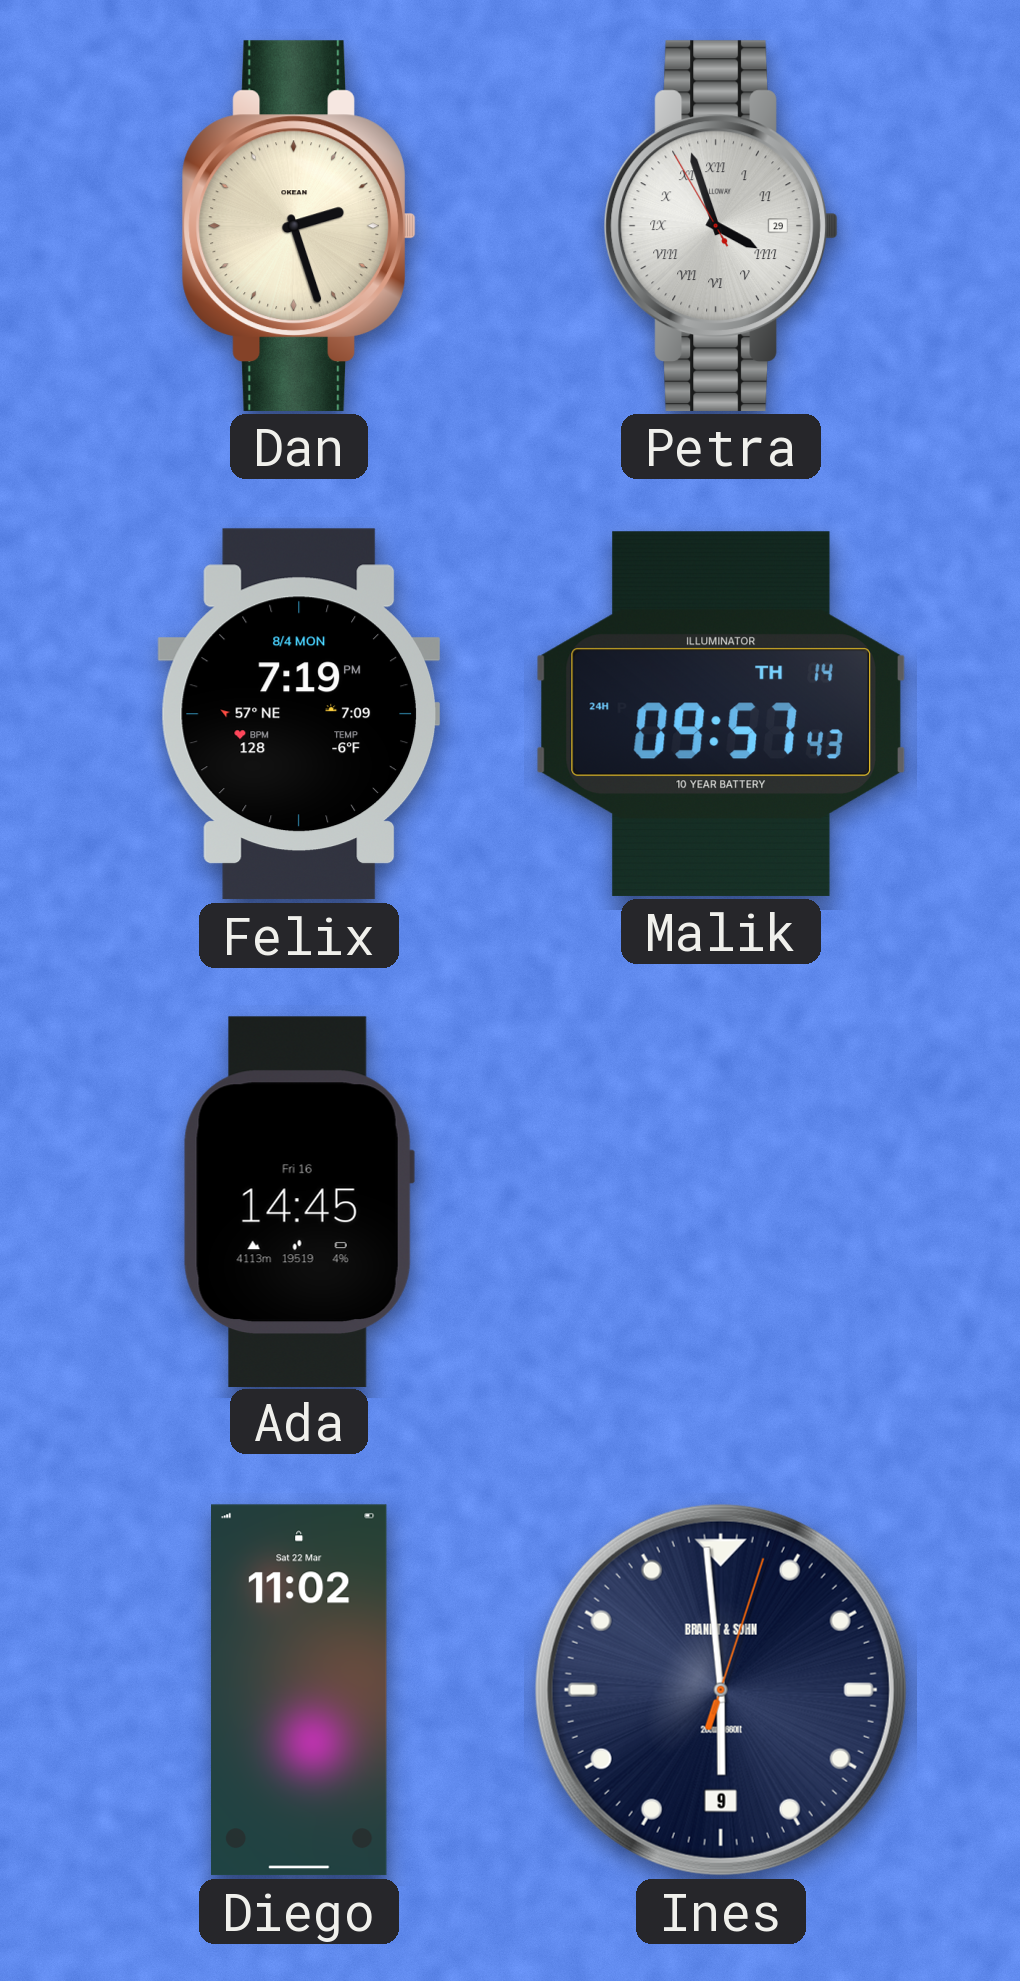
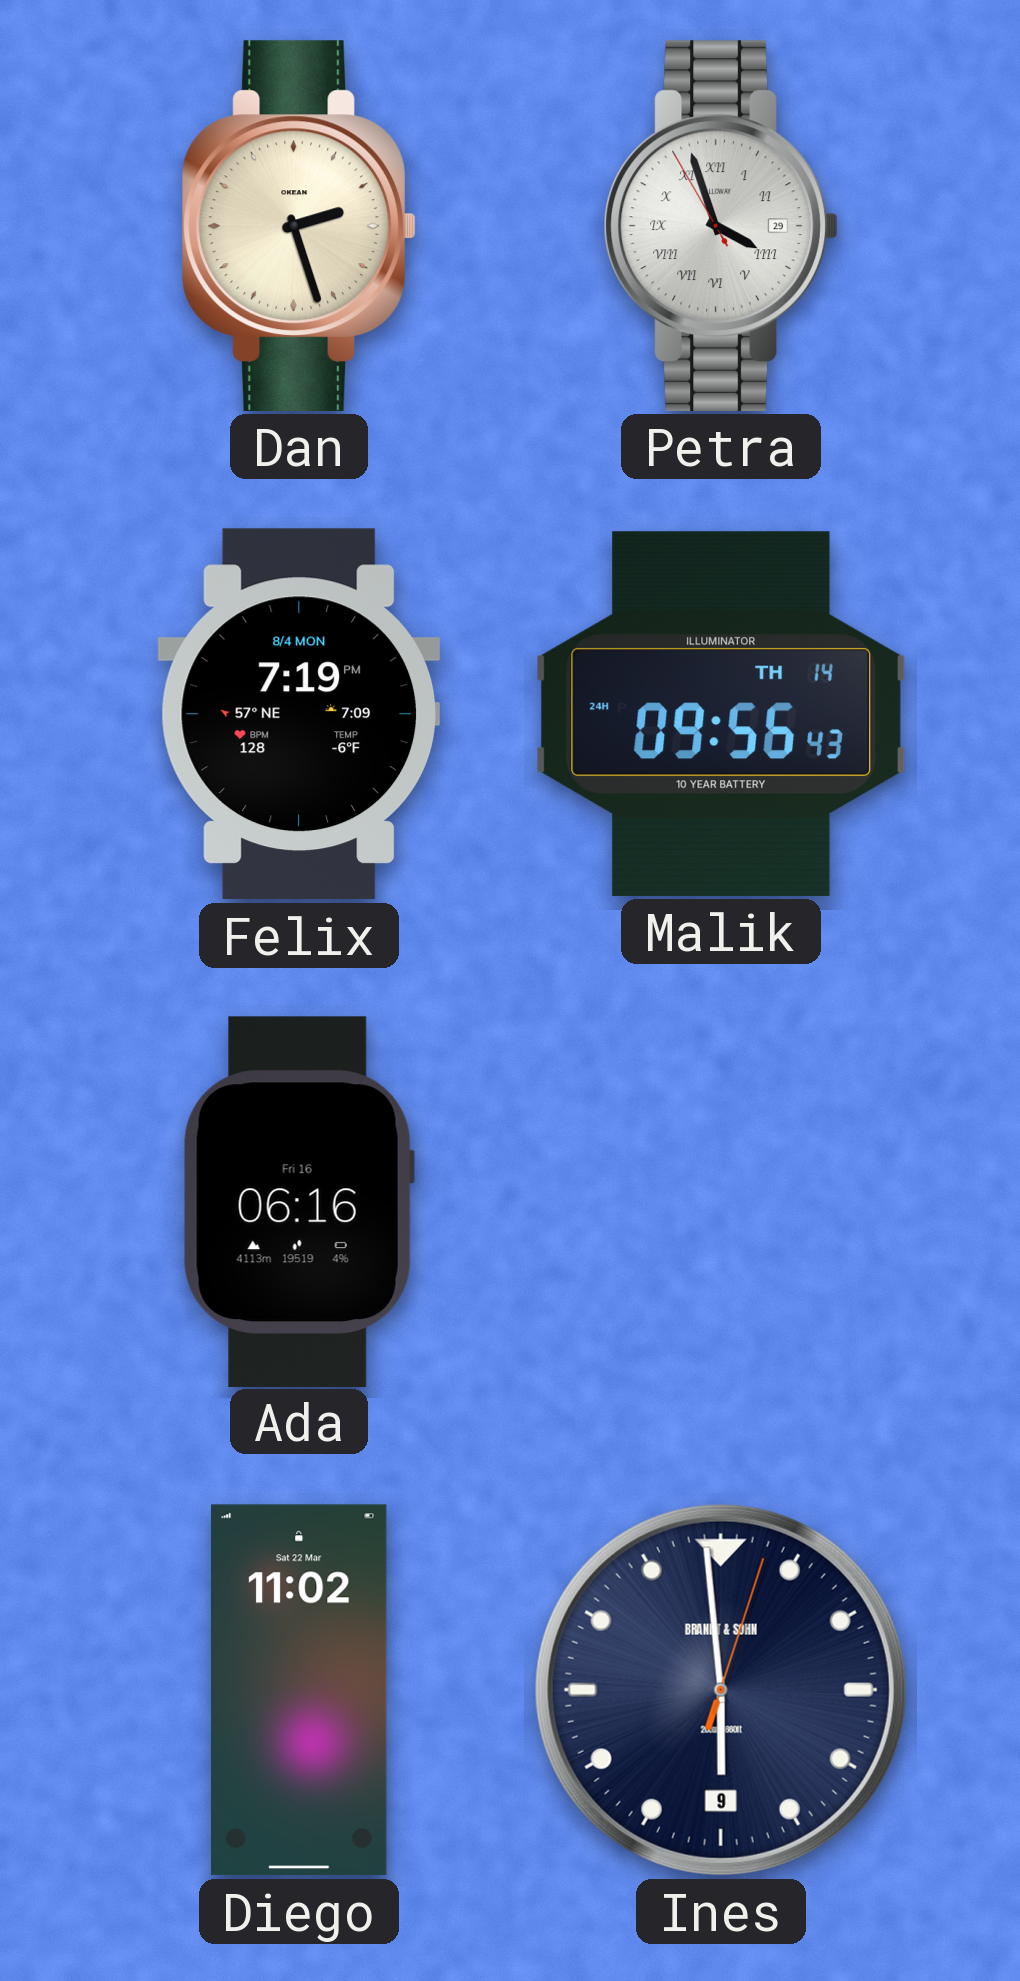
Malik: 09:57 -> 09:56 (721, 714)
Ada: 14:45 -> 06:16 (299, 1201)
